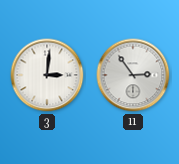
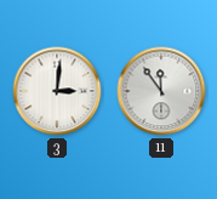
11: 2:54 -> 11:54 (161, 91)
